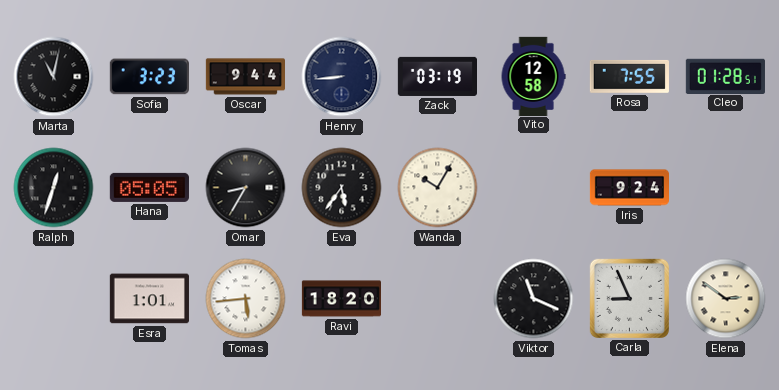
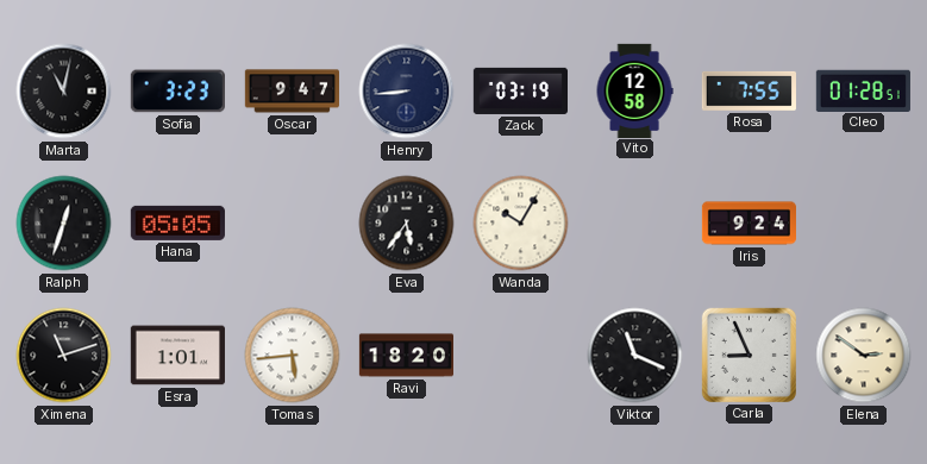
Oscar: 9:44 -> 9:47 (292, 92)
Omar: 8:35 -> none (246, 188)
Ximena: none -> 11:12 (64, 356)
